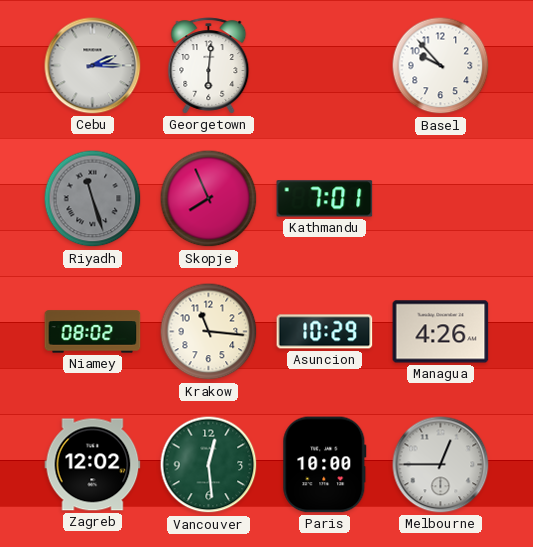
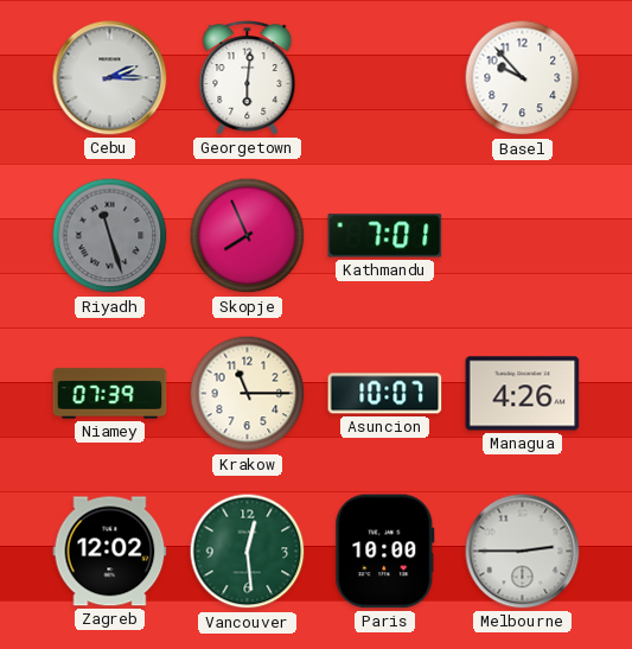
Niamey: 08:02 -> 07:39 (110, 394)
Krakow: 11:16 -> 11:15 (248, 394)
Asuncion: 10:29 -> 10:07 (385, 394)
Melbourne: 12:45 -> 2:45 (523, 552)
